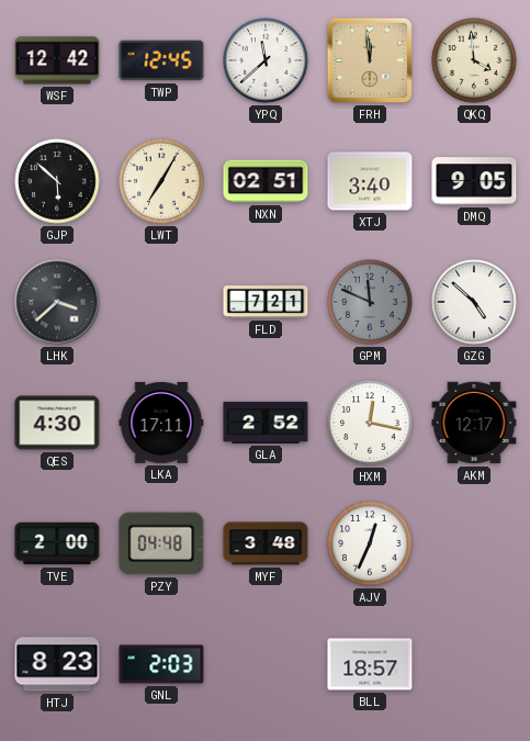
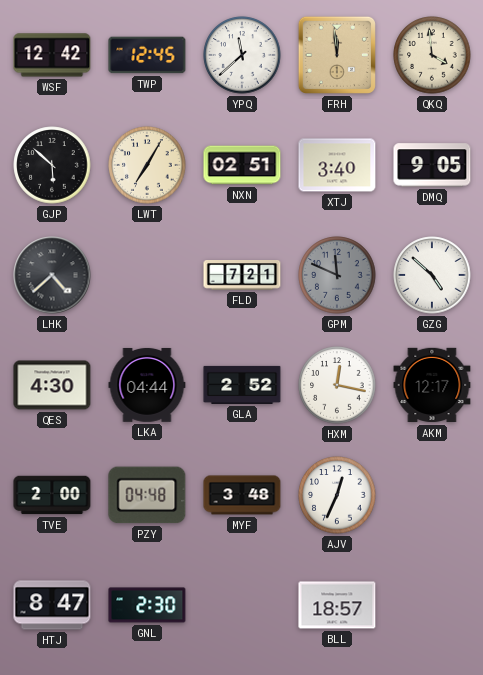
LHK: 3:38 -> 4:38 (52, 275)
LKA: 17:11 -> 04:44 (147, 385)
HTJ: 8:23 -> 8:47 (52, 605)
GNL: 2:03 -> 2:30 (147, 605)
